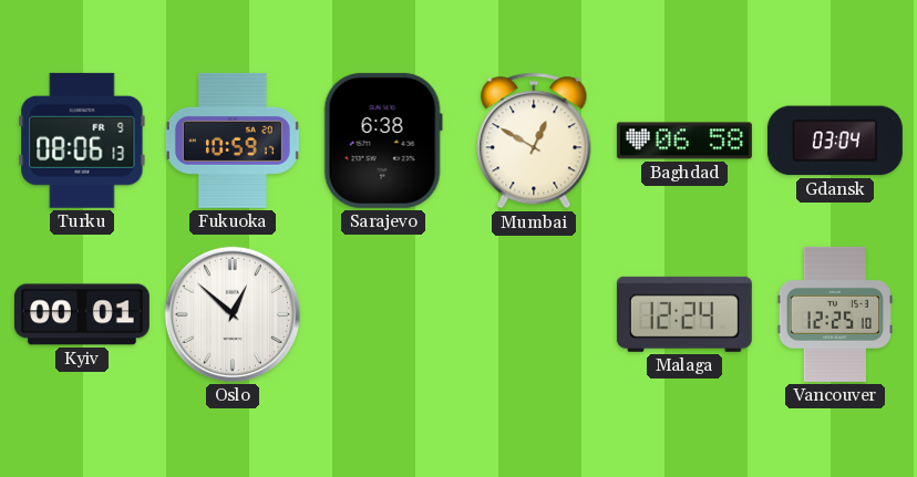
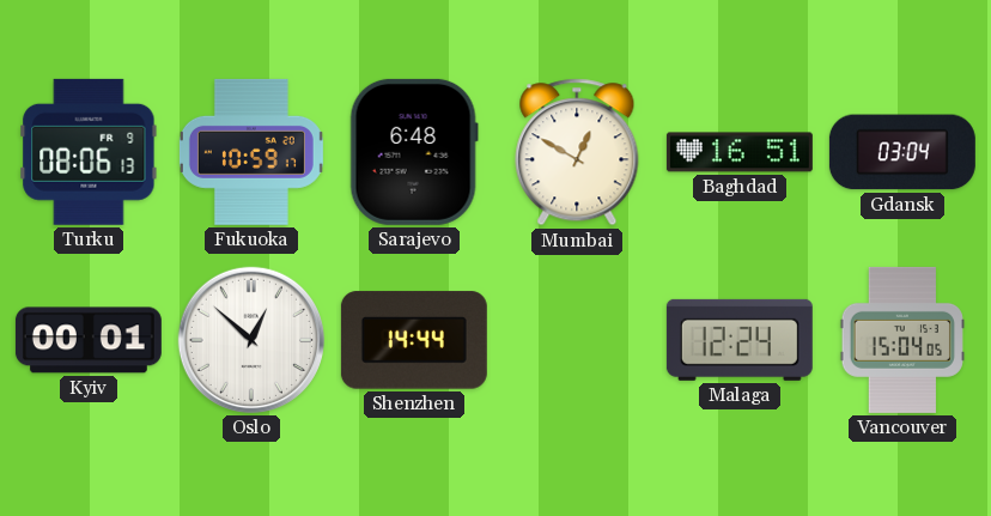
Sarajevo: 6:38 -> 6:48 (414, 152)
Baghdad: 06:58 -> 16:51 (740, 152)
Shenzhen: none -> 14:44 (414, 340)
Vancouver: 12:25 -> 15:04 (902, 340)
